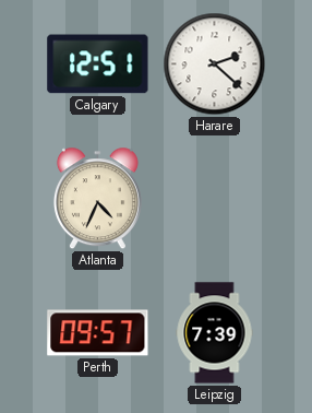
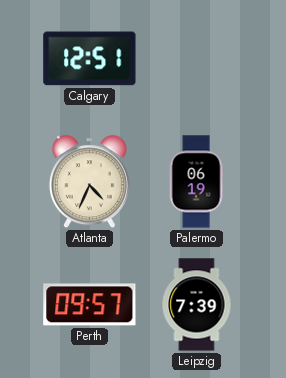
Harare: 2:22 -> none (215, 64)
Palermo: none -> 06:19 (196, 182)
